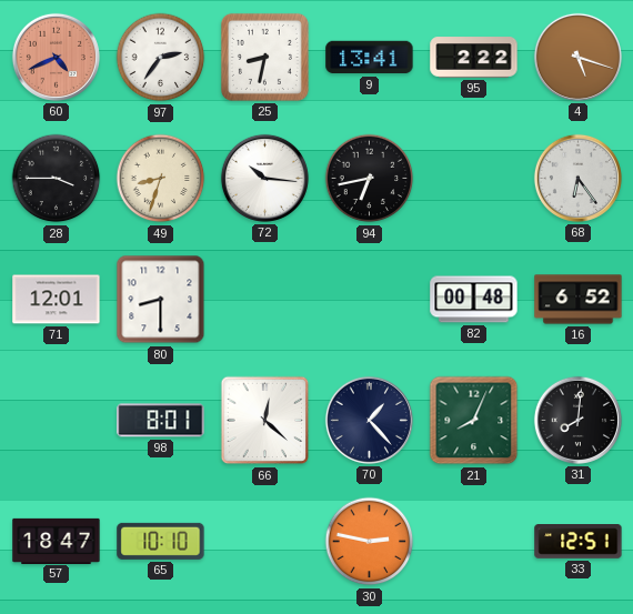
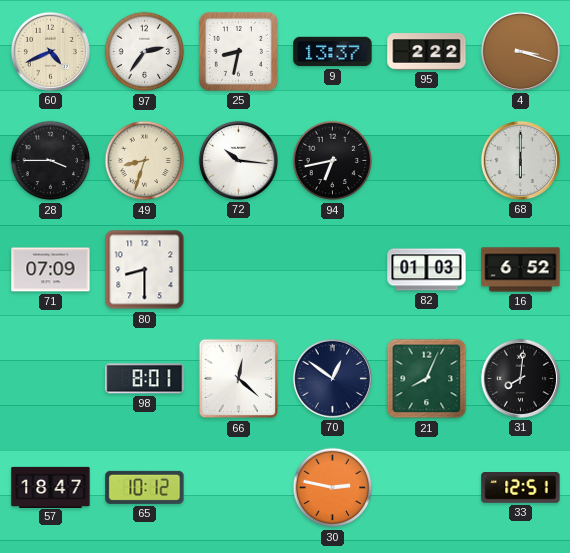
60 dial: salmon -> cream (50, 51)
9: 13:41 -> 13:37 (333, 52)
4: 5:18 -> 3:18 (520, 51)
68: 6:24 -> 6:00 (520, 160)
71: 12:01 -> 07:09 (51, 270)
82: 00:48 -> 01:03 (427, 270)
70: 1:23 -> 12:51 (332, 378)
65: 10:10 -> 10:12 (145, 487)
